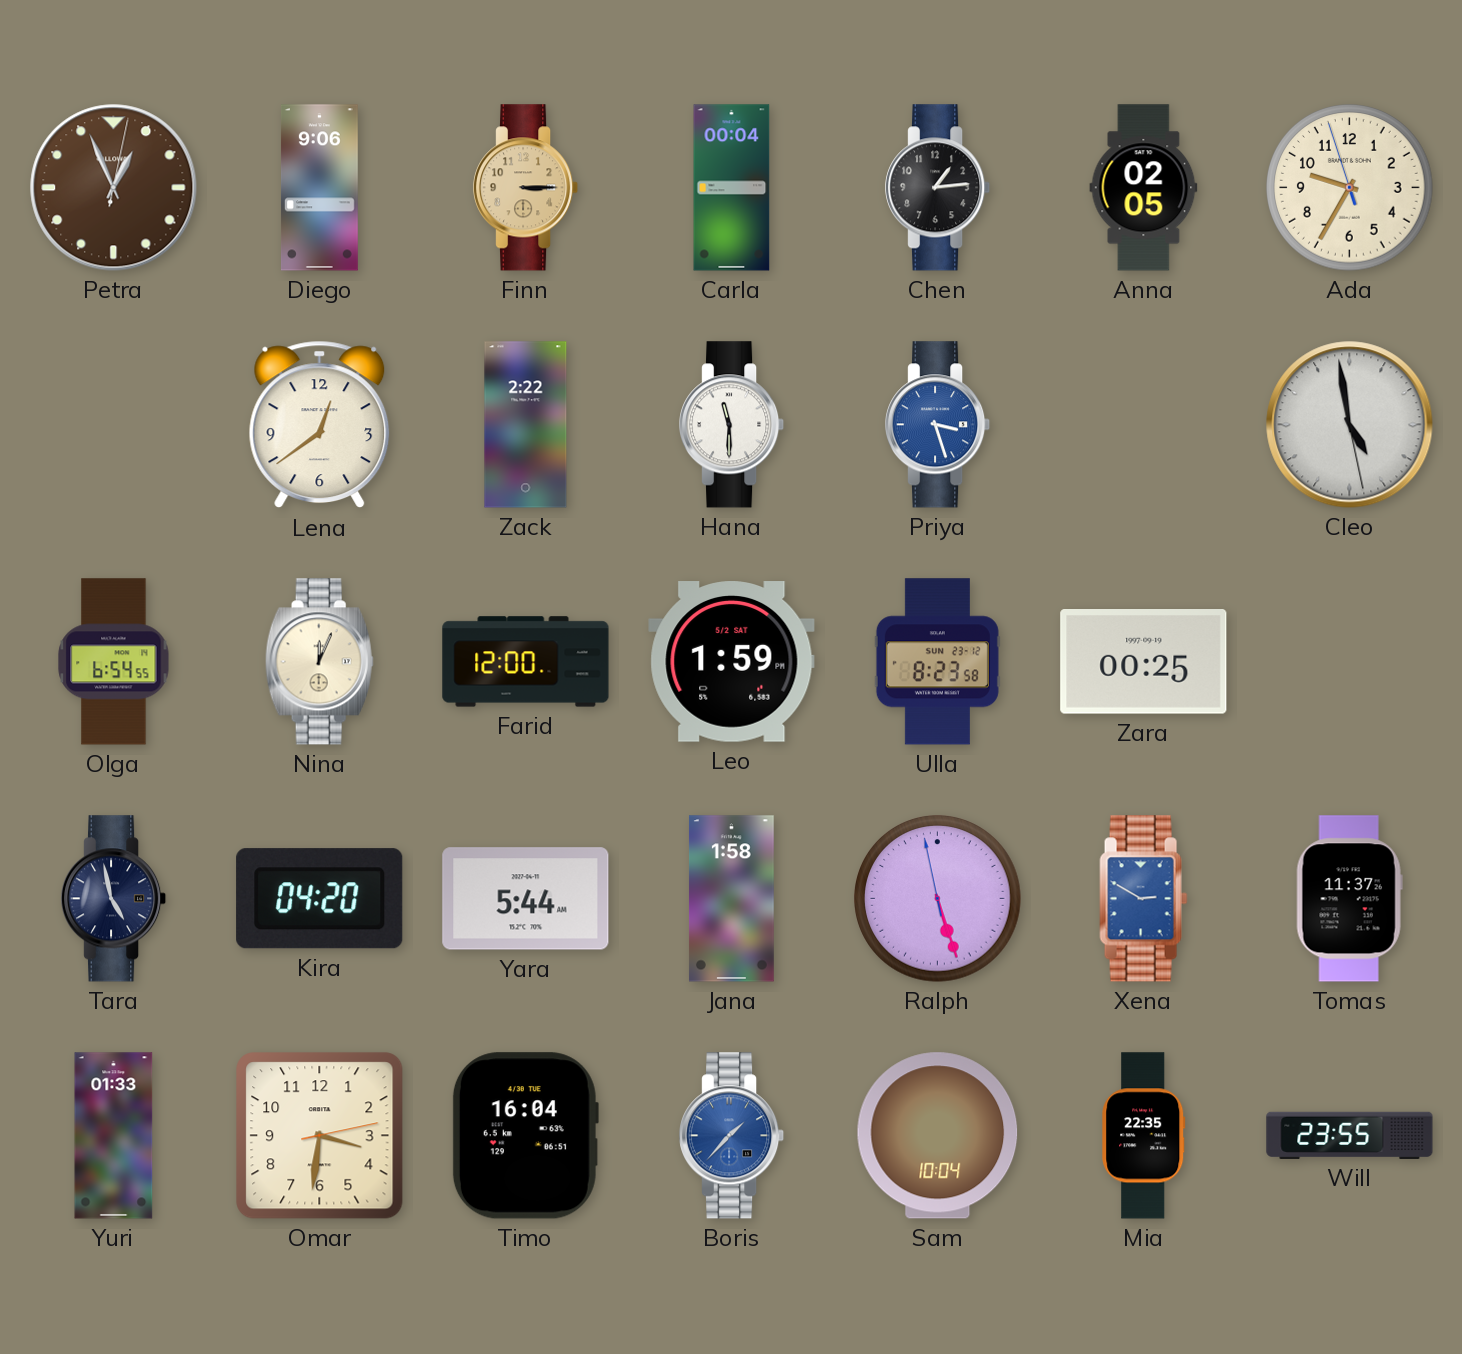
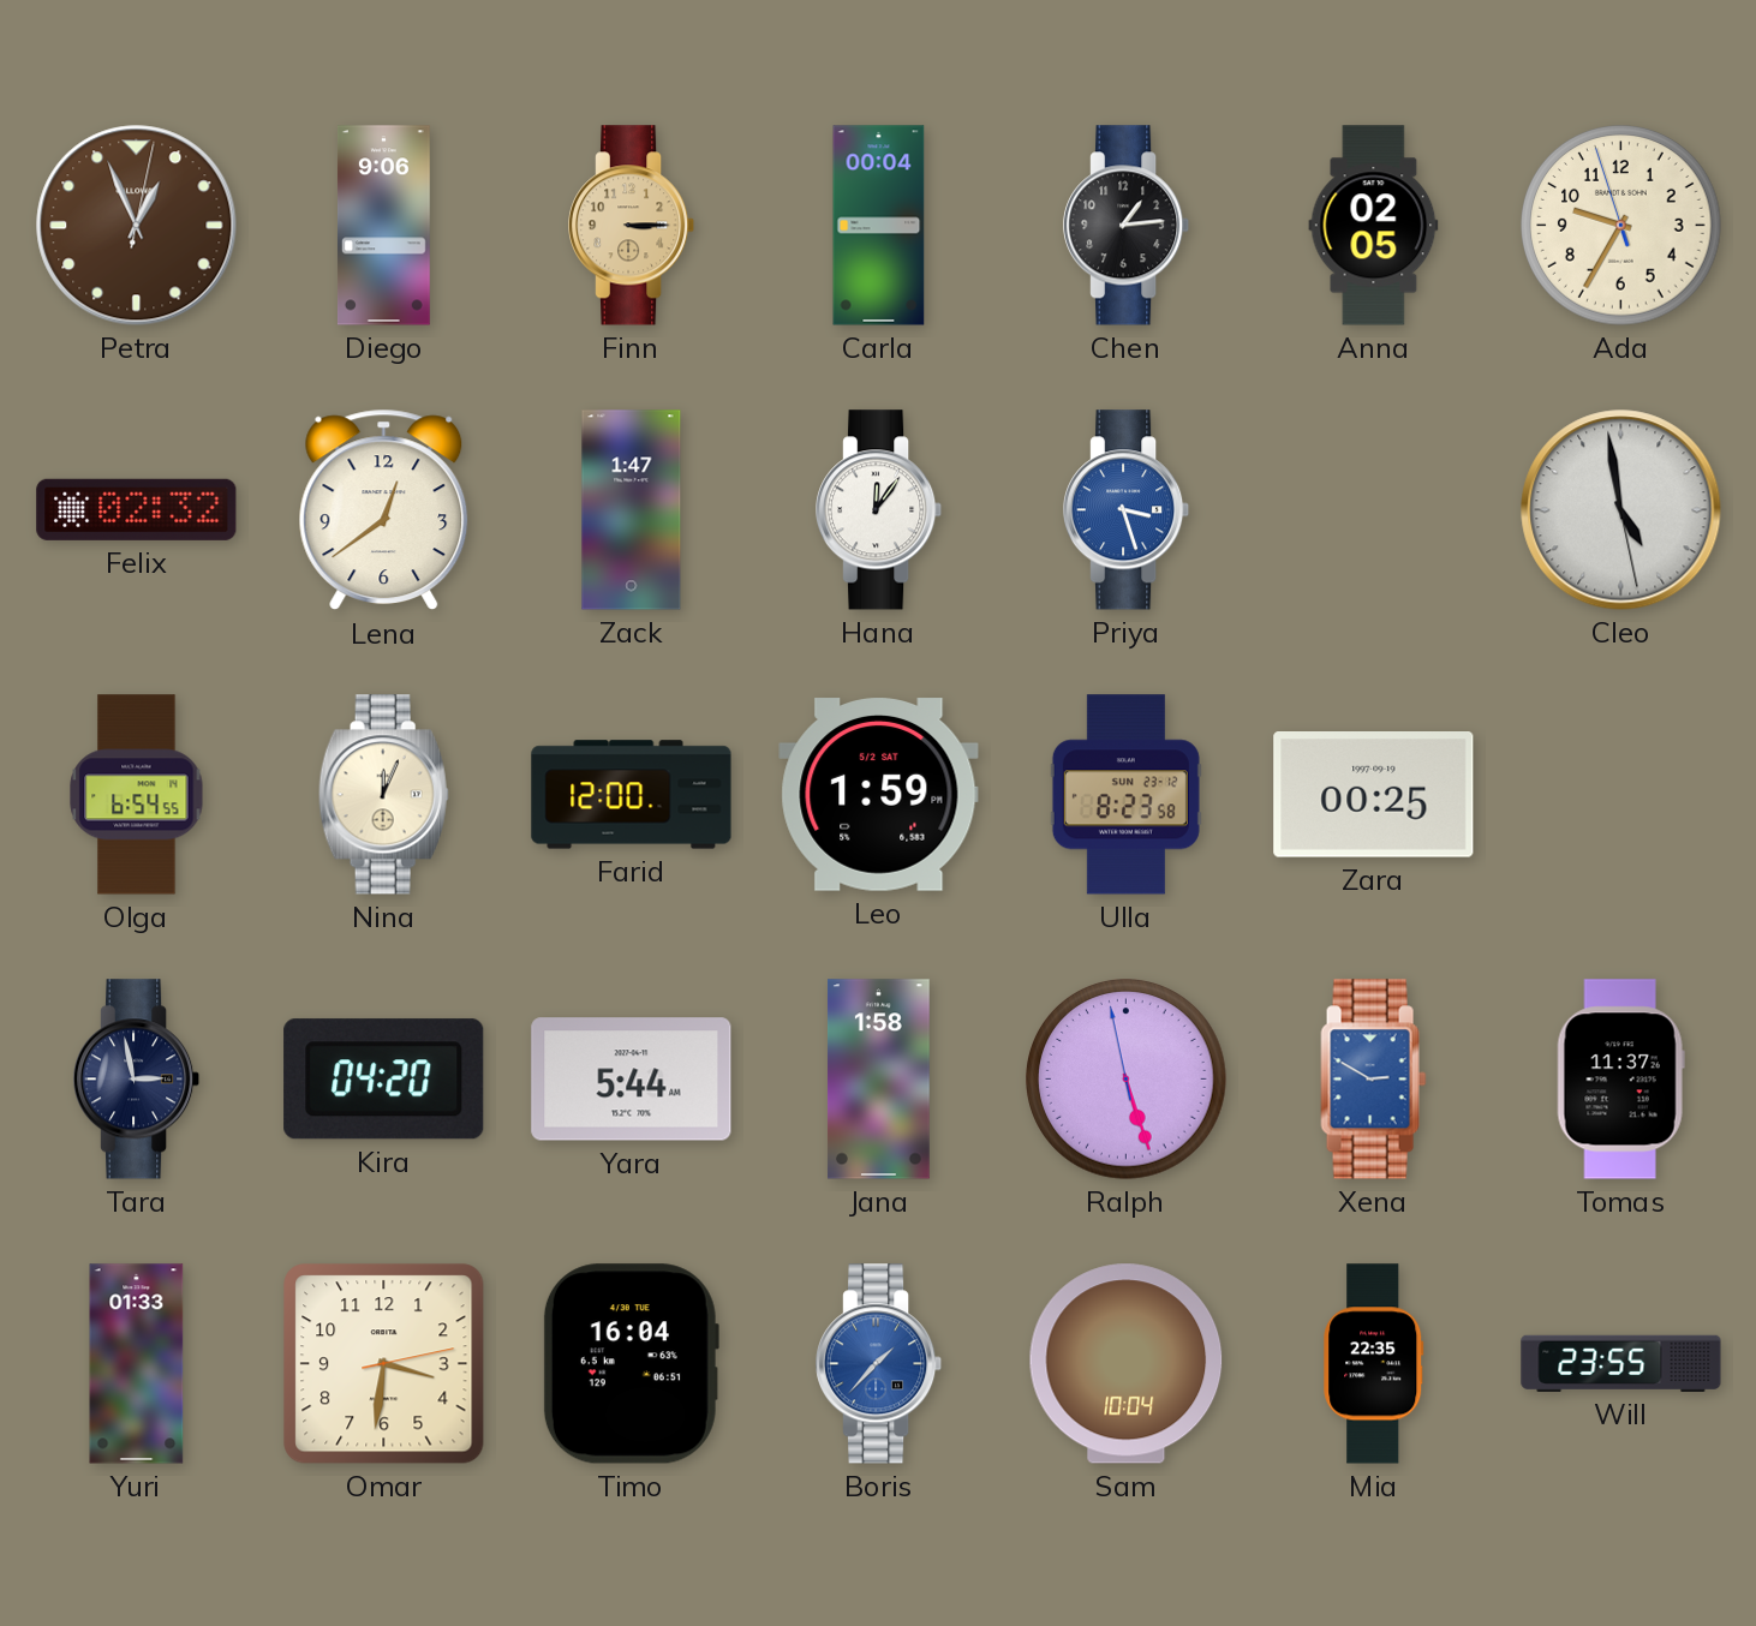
Felix: none -> 02:32 (137, 509)
Zack: 2:22 -> 1:47 (632, 510)
Hana: 11:30 -> 12:06 (880, 510)
Tara: 4:58 -> 2:58 (138, 1080)
